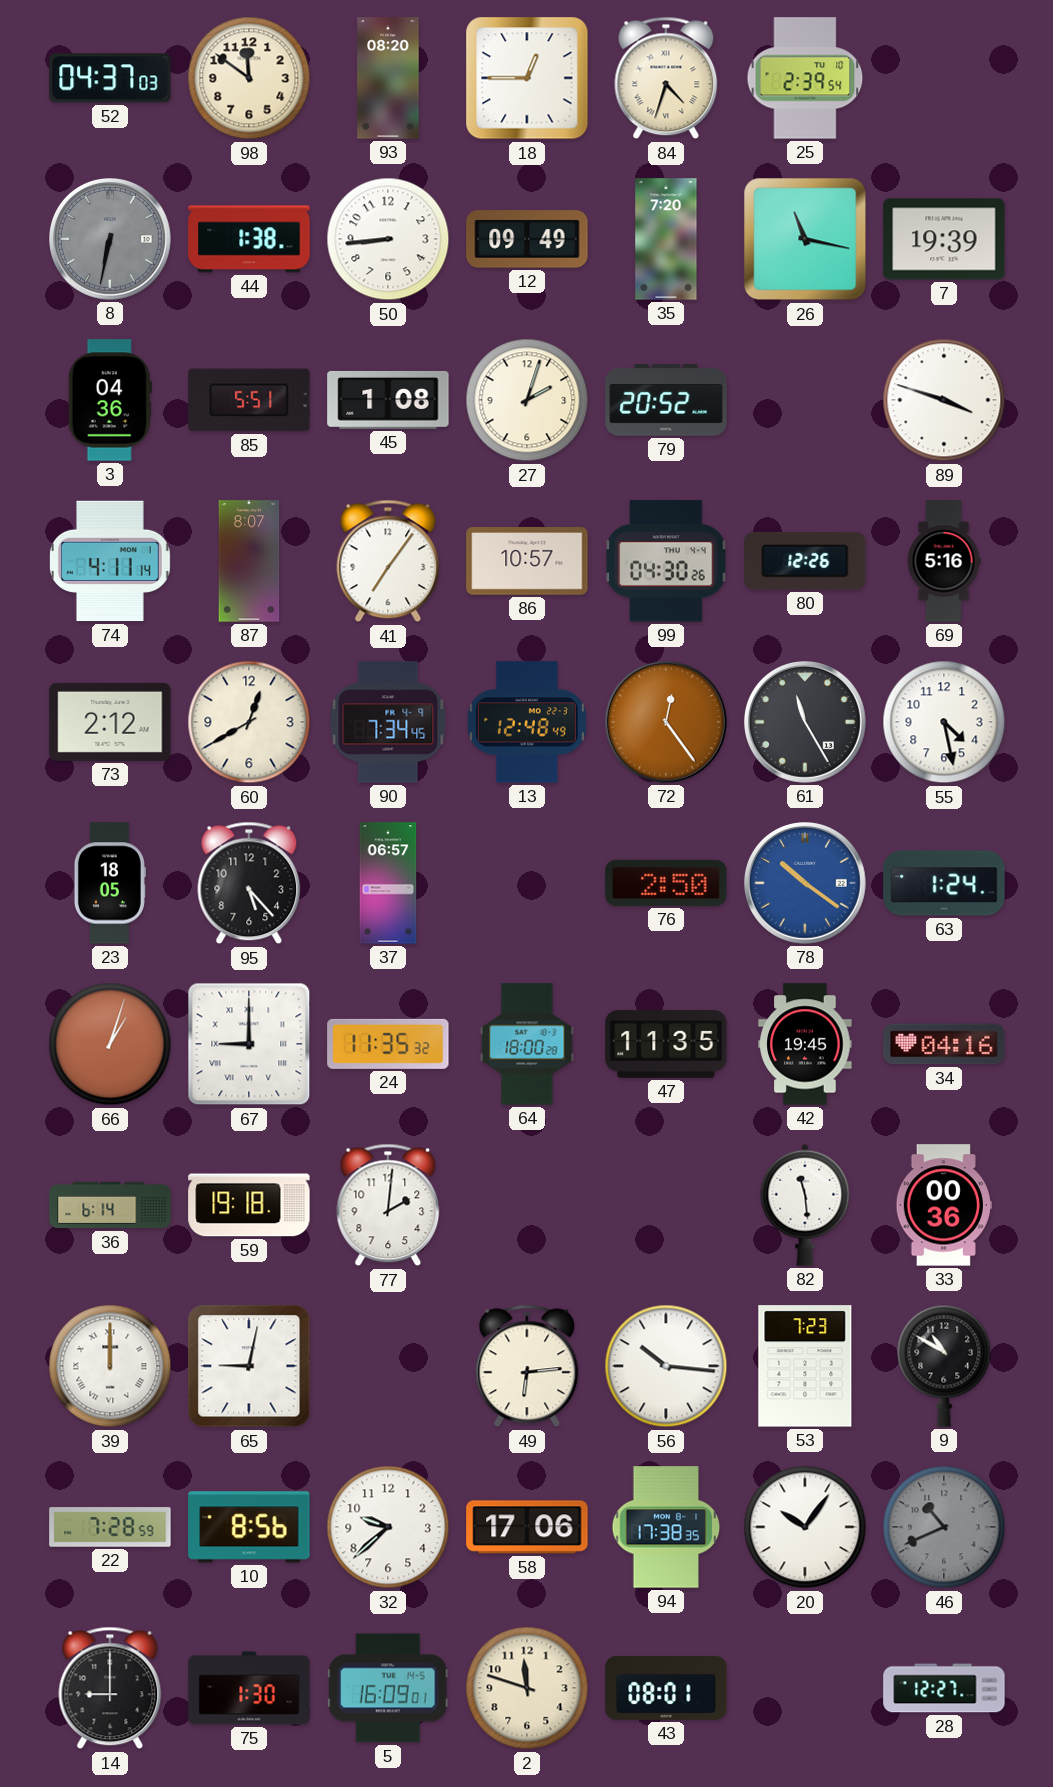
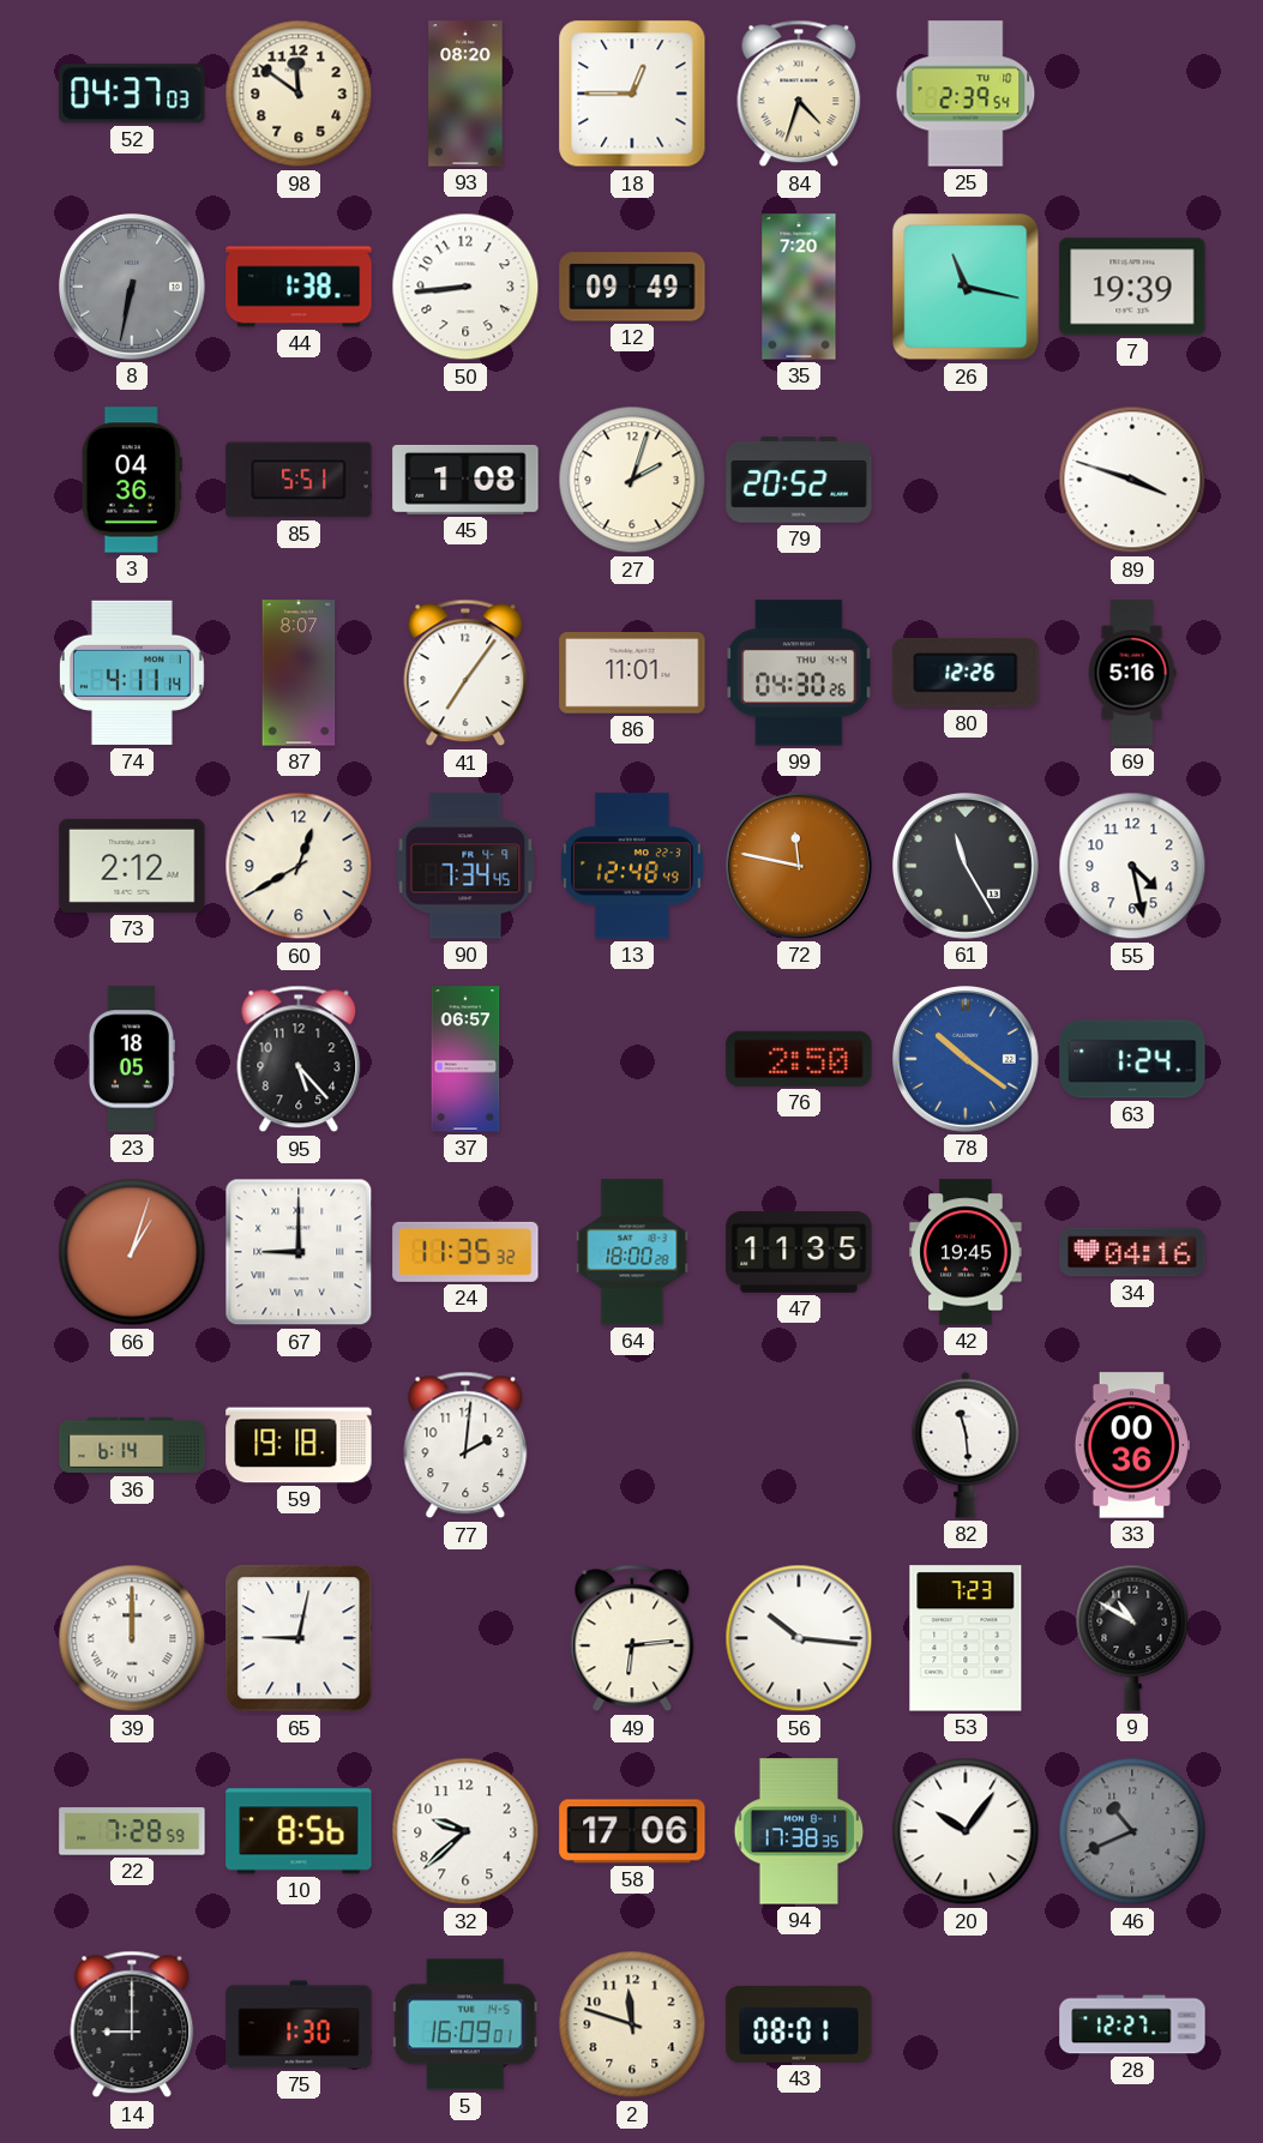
86: 10:57 -> 11:01 (632, 674)
72: 12:24 -> 11:47 (800, 867)
